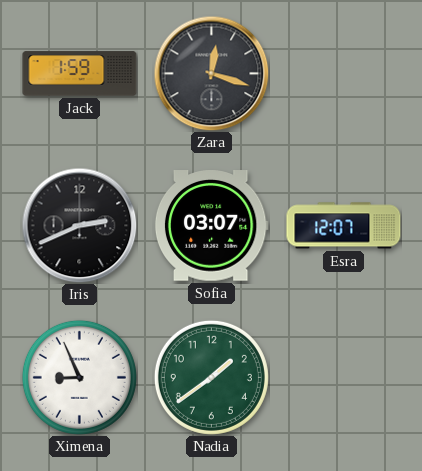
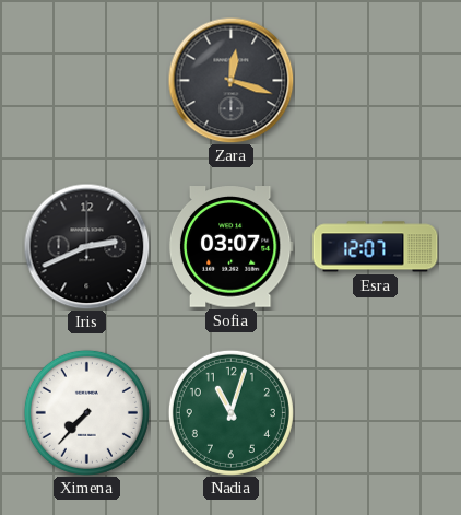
Jack: 1:59 -> none (80, 74)
Ximena: 8:56 -> 7:37 (86, 412)
Nadia: 1:39 -> 11:03 (230, 412)
